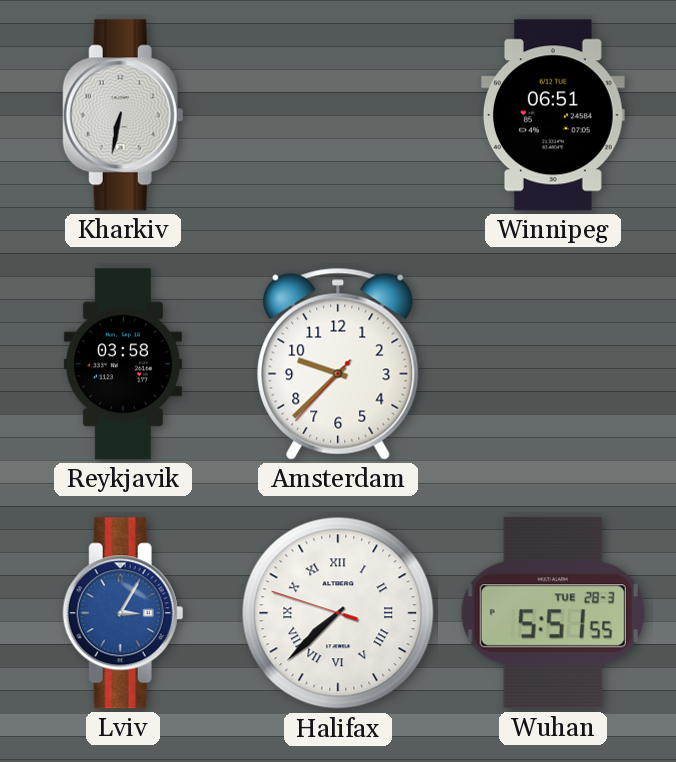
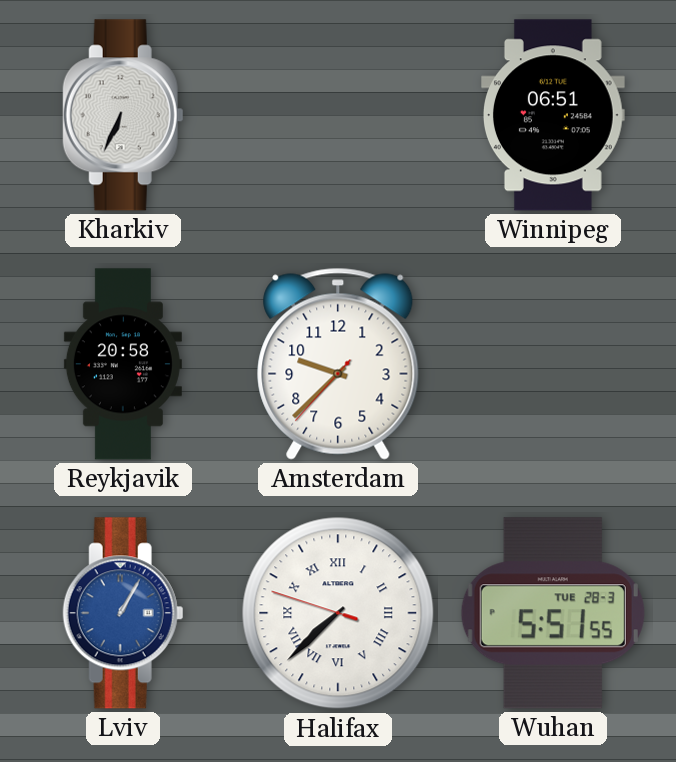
Kharkiv: 6:32 -> 6:34 (123, 115)
Reykjavik: 03:58 -> 20:58 (123, 364)
Lviv: 3:05 -> 1:05 (123, 613)
